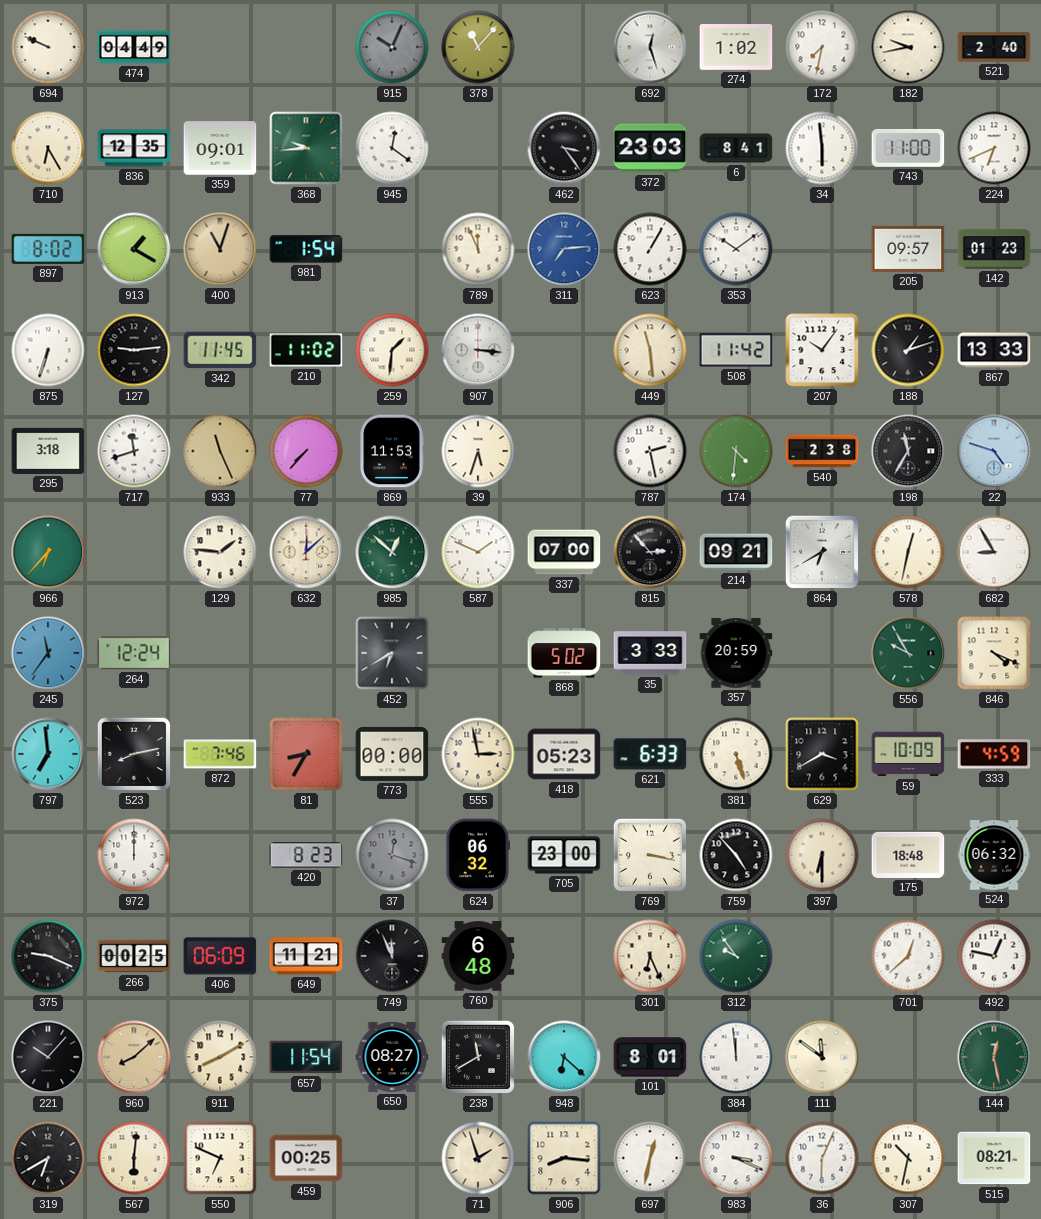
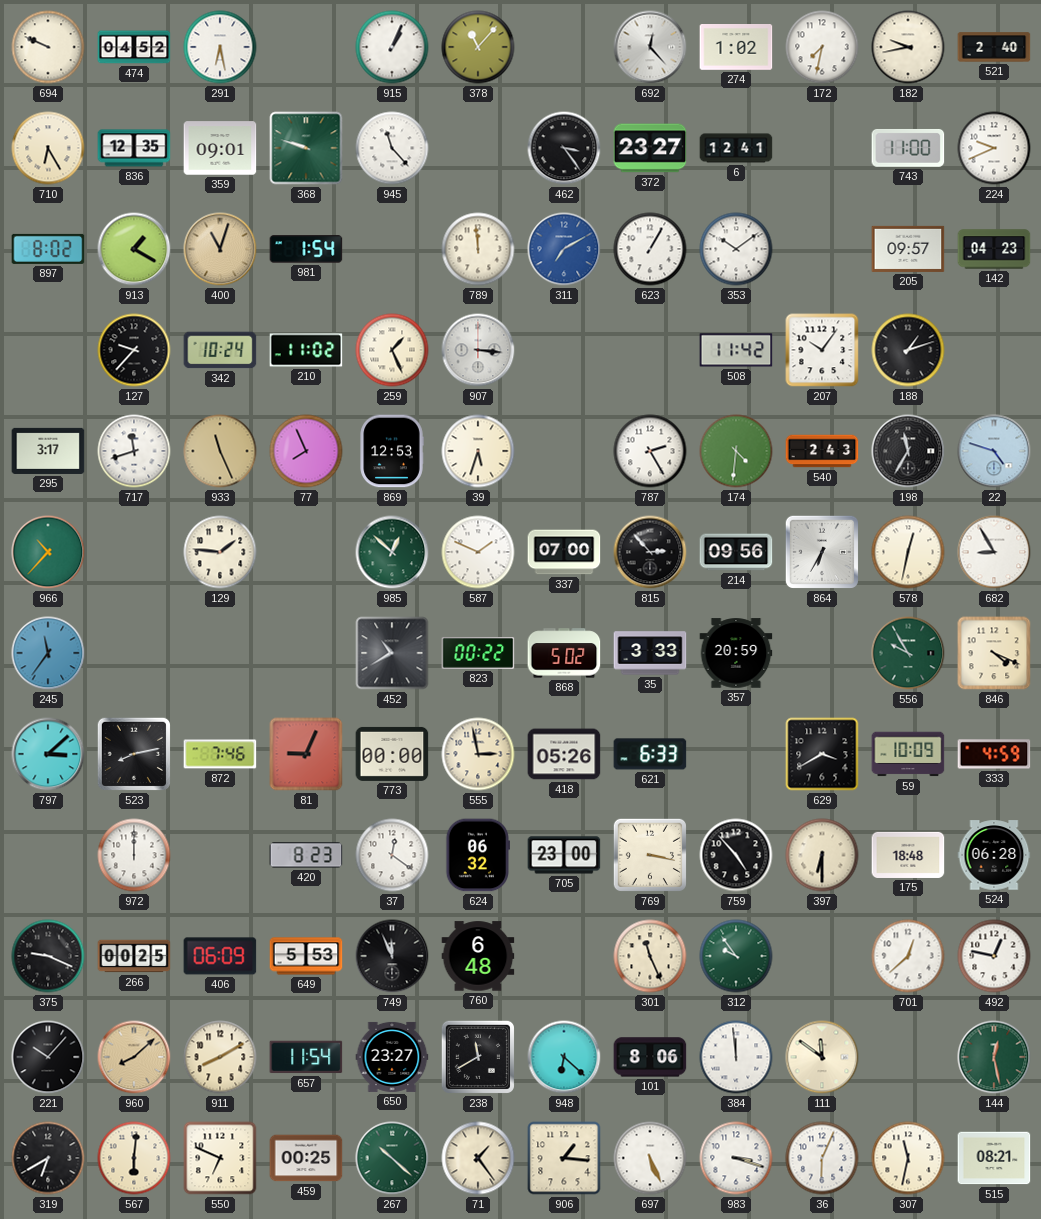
474: 04:49 -> 04:52 (134, 47)
291: none -> 6:28 (220, 47)
915: 10:04 -> 1:04 (392, 47)
915 dial: grey -> white (392, 47)
692: 12:27 -> 12:23 (650, 47)
368: 9:44 -> 9:48 (306, 148)
945: 12:21 -> 11:23 (392, 148)
372: 23:03 -> 23:27 (650, 148)
6: 8:41 -> 12:41 (736, 148)
34: 5:59 -> none (822, 148)
224: 6:41 -> 9:41 (994, 148)
789: 11:56 -> 11:59 (478, 249)
311: 7:14 -> 7:10 (564, 249)
142: 01:23 -> 04:23 (994, 249)
875: 6:33 -> none (48, 350)
127: 9:14 -> 9:37 (134, 350)
342: 11:45 -> 10:24 (220, 350)
259: 1:31 -> 1:26 (392, 350)
449: 11:29 -> none (650, 350)
867: 13:33 -> none (994, 350)
295: 3:18 -> 3:17 (48, 451)
77: 7:37 -> 7:56 (306, 451)
869: 11:53 -> 12:53 (392, 451)
787: 2:28 -> 2:25 (650, 451)
540: 2:38 -> 2:43 (822, 451)
966: 6:37 -> 10:37 (48, 552)
632: 12:08 -> none (306, 552)
214: 09:21 -> 09:56 (736, 552)
864: 6:40 -> 6:35 (822, 552)
264: 12:24 -> none (134, 653)
452: 6:40 -> 10:40 (392, 653)
823: none -> 00:22 (478, 654)
797: 6:59 -> 3:08 (48, 754)
81: 8:35 -> 9:04 (306, 754)
418: 05:23 -> 05:26 (564, 754)
381: 5:27 -> none (736, 754)
37: 12:18 -> 12:21 (392, 855)
37 dial: grey -> white (392, 855)
524: 06:32 -> 06:28 (994, 855)
649: 11:21 -> 5:53 (306, 956)
301: 6:26 -> 11:26 (650, 956)
650: 08:27 -> 23:27 (392, 1057)
101: 8:01 -> 8:06 (650, 1057)
267: none -> 10:22 (392, 1158)
71: 1:57 -> 1:24 (478, 1158)
906: 8:16 -> 1:16 (564, 1158)
697: 12:32 -> 5:26 (650, 1158)
983: 3:19 -> 3:18 (736, 1158)
307: 10:32 -> 11:32 (908, 1158)
